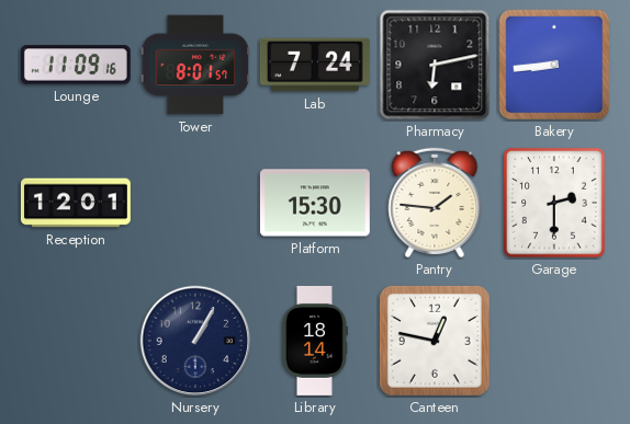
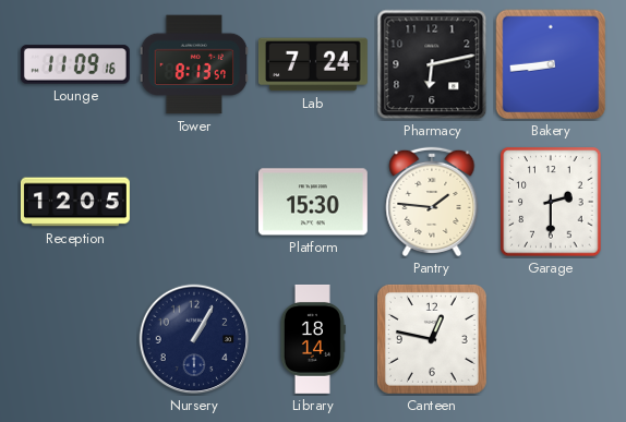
Tower: 8:01 -> 8:13 (194, 64)
Reception: 12:01 -> 12:05 (75, 202)
